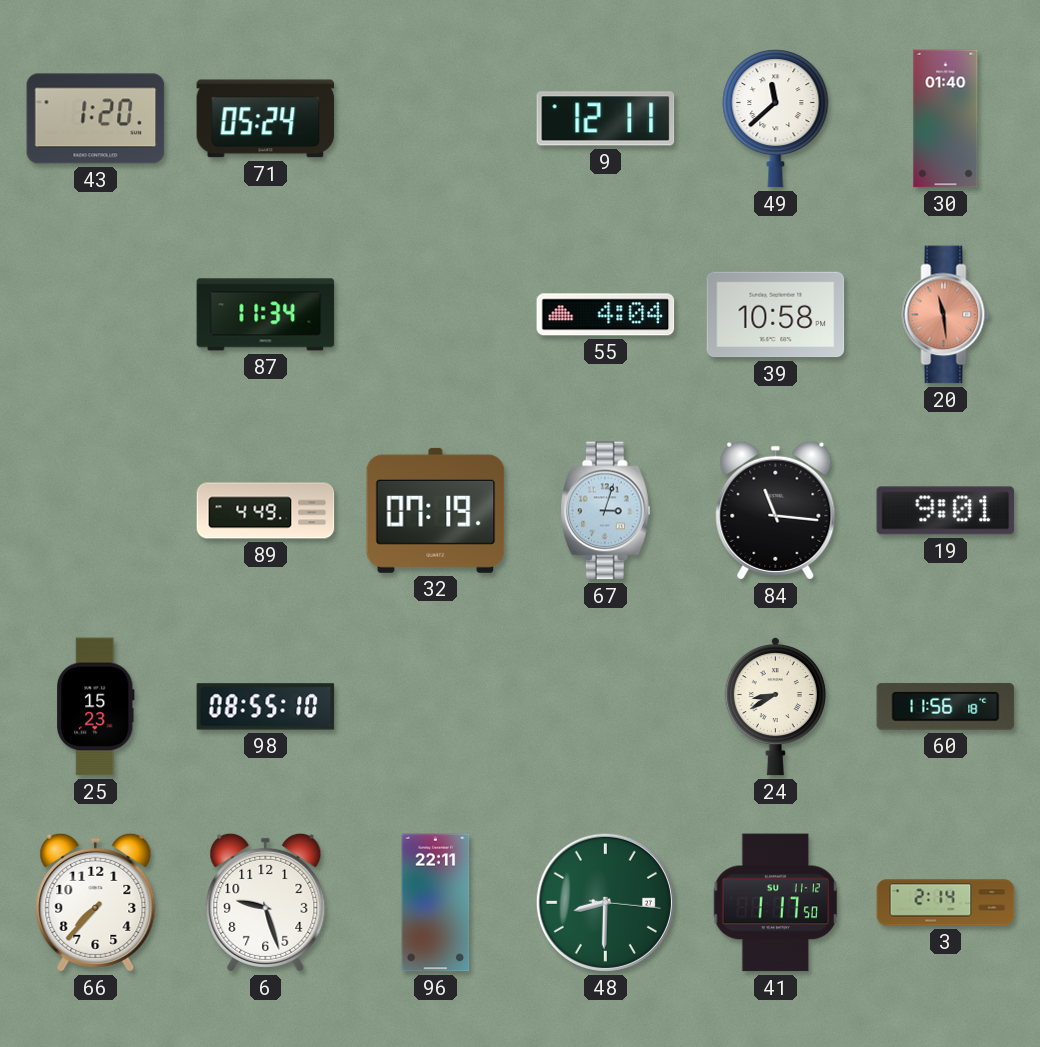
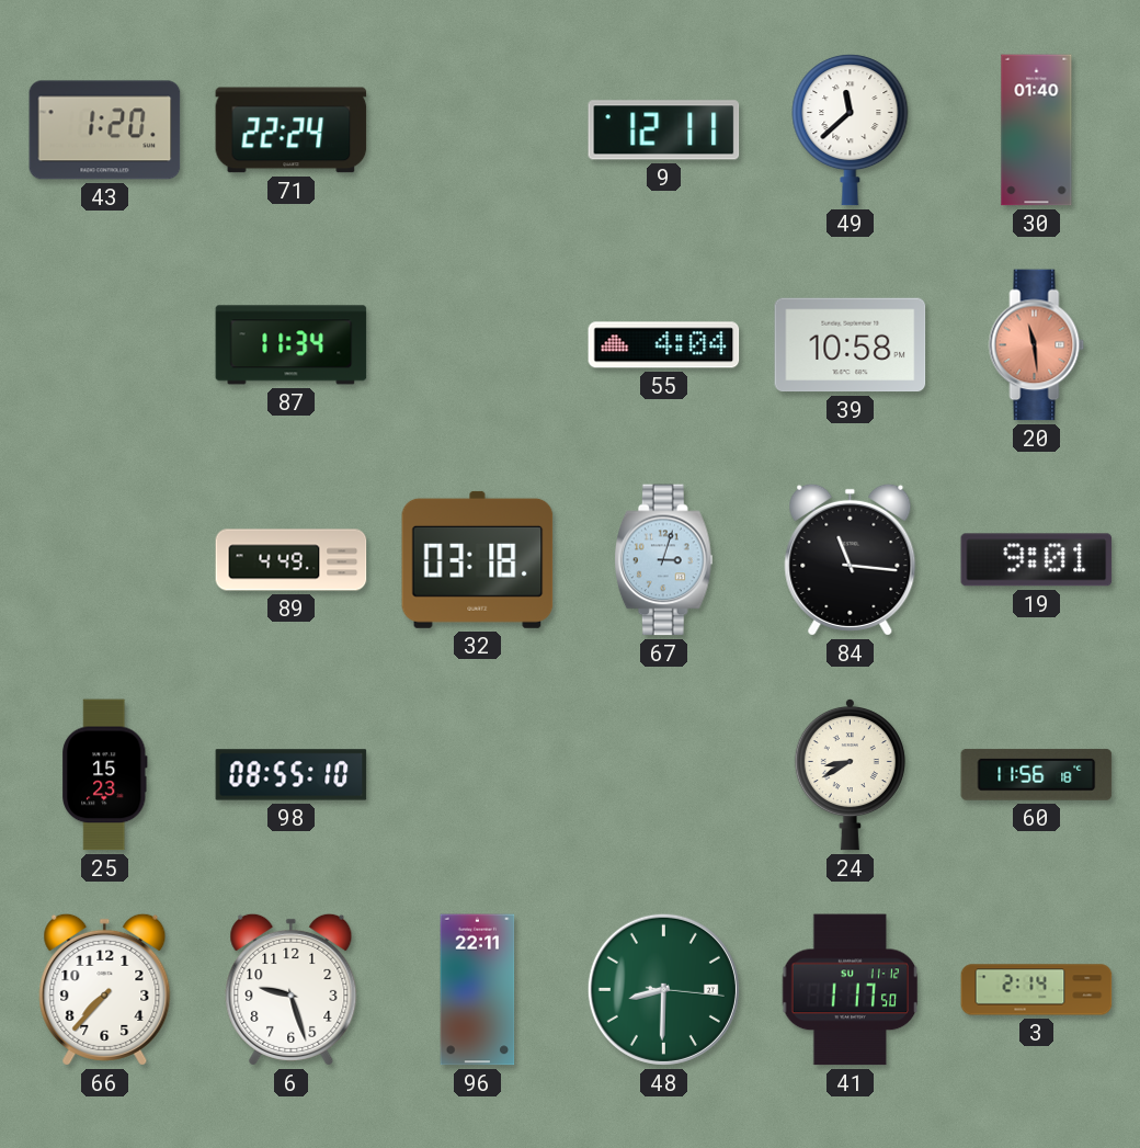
71: 05:24 -> 22:24 (292, 130)
32: 07:19 -> 03:18 (478, 559)
